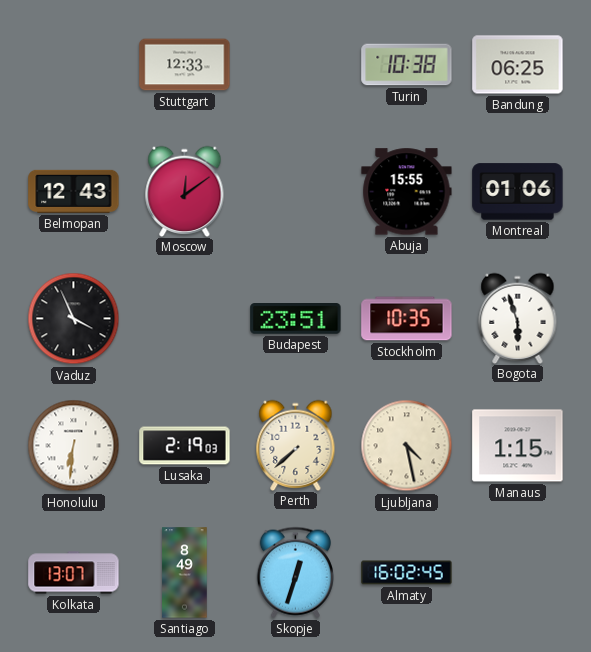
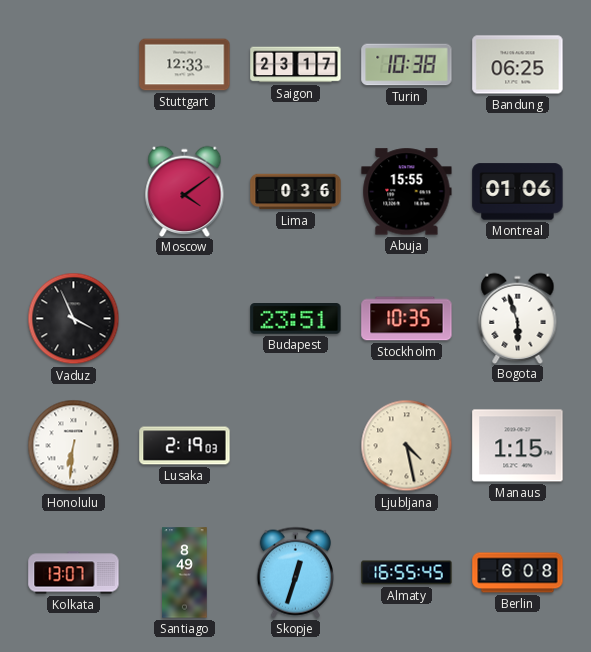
Saigon: none -> 23:17 (296, 65)
Belmopan: 12:43 -> none (74, 191)
Moscow: 12:09 -> 4:09 (185, 191)
Lima: none -> 0:36 (296, 192)
Perth: 7:38 -> none (296, 445)
Almaty: 16:02 -> 16:55 (407, 573)
Berlin: none -> 6:08 (518, 573)
